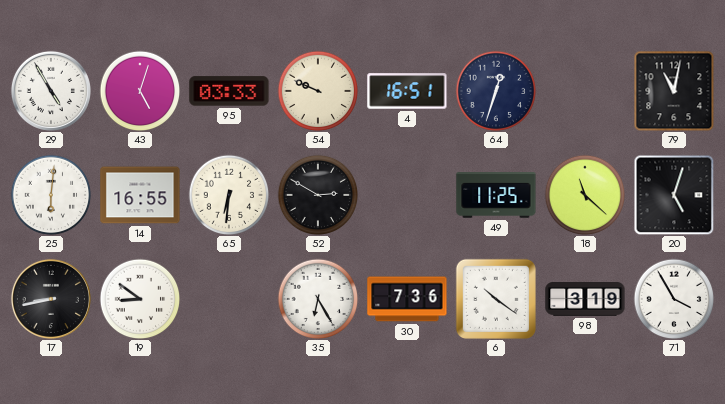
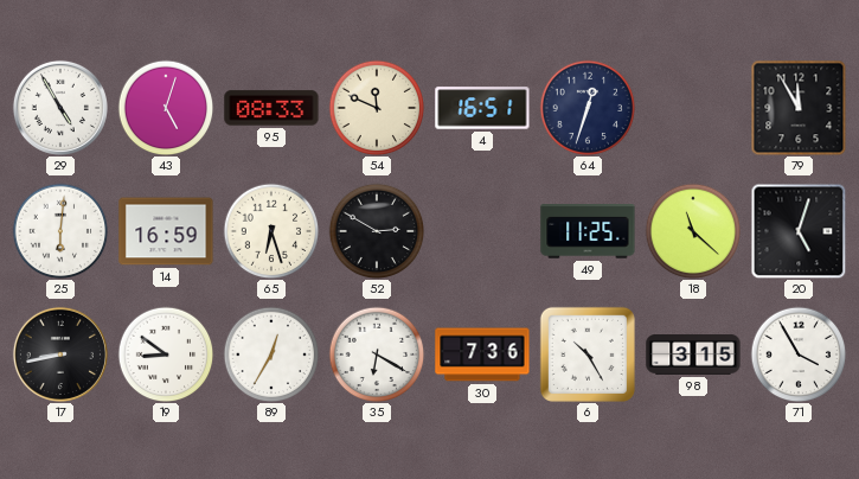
95: 03:33 -> 08:33 (271, 108)
54: 9:49 -> 11:49 (377, 108)
79: 11:02 -> 11:55 (799, 108)
14: 16:55 -> 16:59 (166, 231)
65: 6:31 -> 6:27 (271, 231)
89: none -> 12:35 (271, 355)
35: 6:25 -> 6:20 (377, 355)
6: 10:21 -> 10:25 (588, 355)
98: 3:19 -> 3:15 (693, 356)
